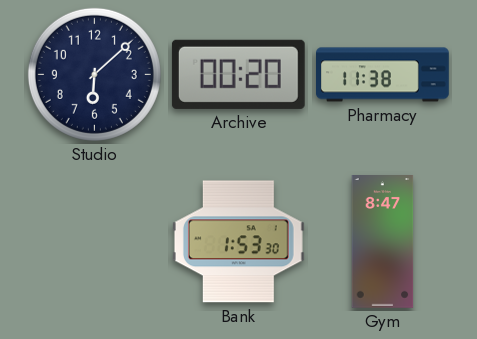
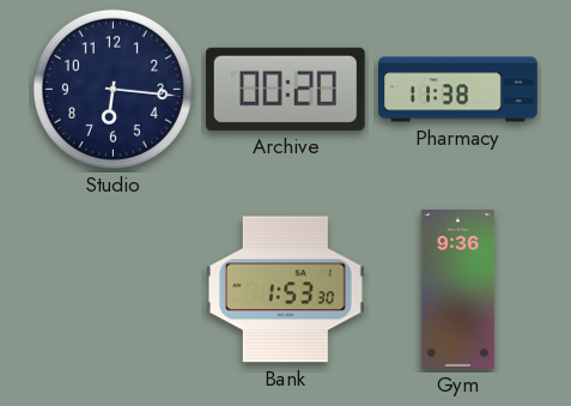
Studio: 6:08 -> 6:16 (113, 89)
Gym: 8:47 -> 9:36 (458, 290)
